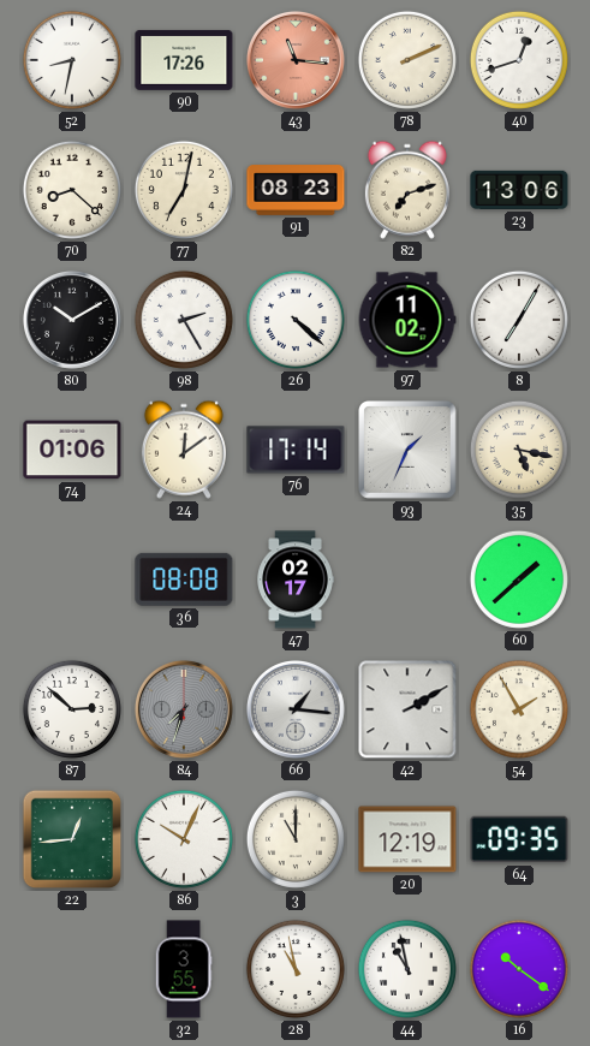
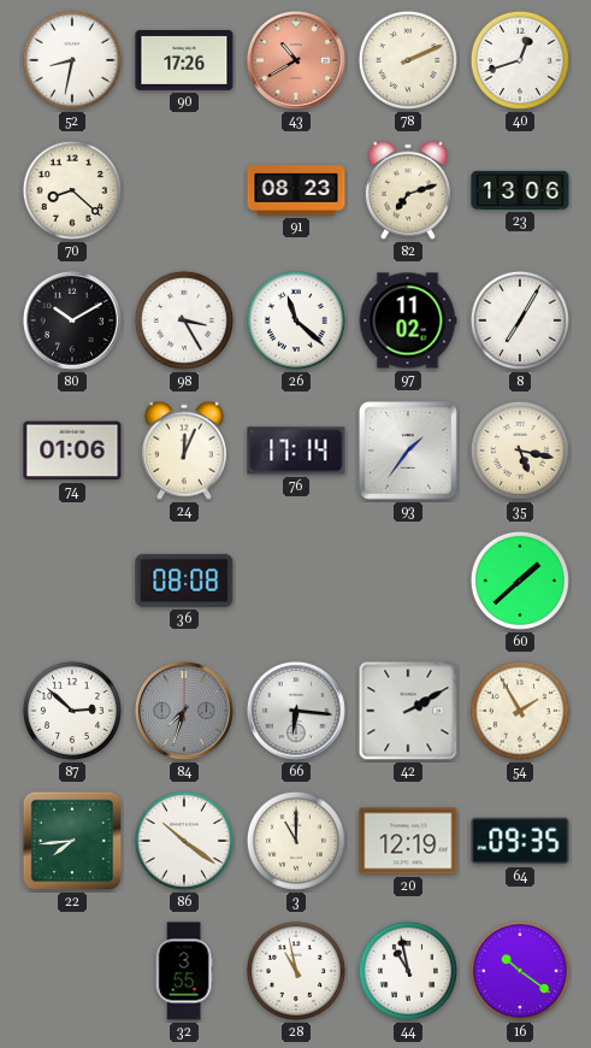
43: 11:16 -> 10:40 (296, 60)
77: 7:02 -> none (184, 190)
98: 2:25 -> 3:25 (184, 320)
26: 4:22 -> 11:22 (296, 320)
24: 12:09 -> 12:04 (184, 451)
93: 1:34 -> 1:36 (409, 452)
47: 02:17 -> none (296, 580)
66: 1:16 -> 6:16 (296, 711)
22: 12:44 -> 7:44 (72, 841)
86: 10:04 -> 10:21 (184, 841)
